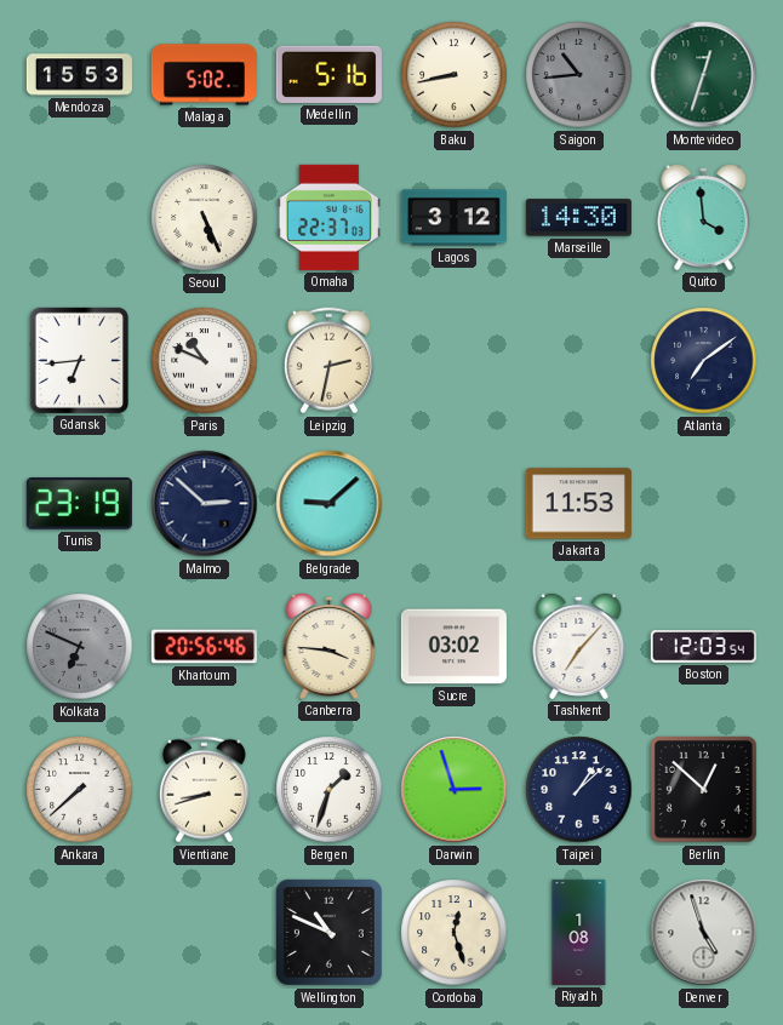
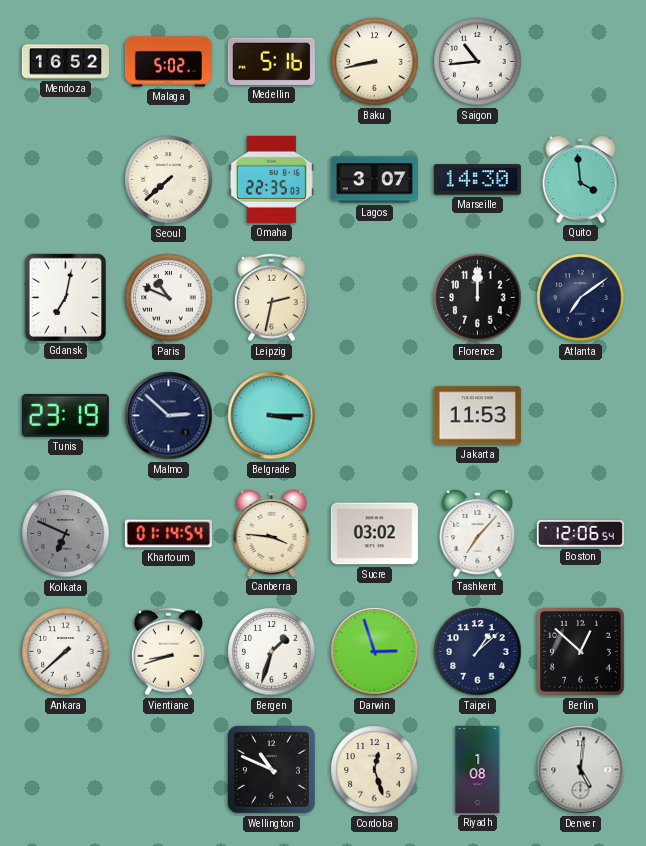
Mendoza: 15:53 -> 16:52 (65, 62)
Saigon dial: grey -> white (478, 62)
Montevideo: 12:33 -> none (704, 75)
Seoul: 5:26 -> 7:38 (169, 180)
Omaha: 22:37 -> 22:35 (271, 179)
Lagos: 3:12 -> 3:07 (374, 180)
Gdansk: 6:44 -> 7:02 (65, 297)
Florence: none -> 12:00 (478, 298)
Belgrade: 9:08 -> 3:15 (272, 416)
Khartoum: 20:56 -> 01:14 (168, 534)
Boston: 12:03 -> 12:06 (580, 534)
Denver: 4:57 -> 5:01 (581, 770)
